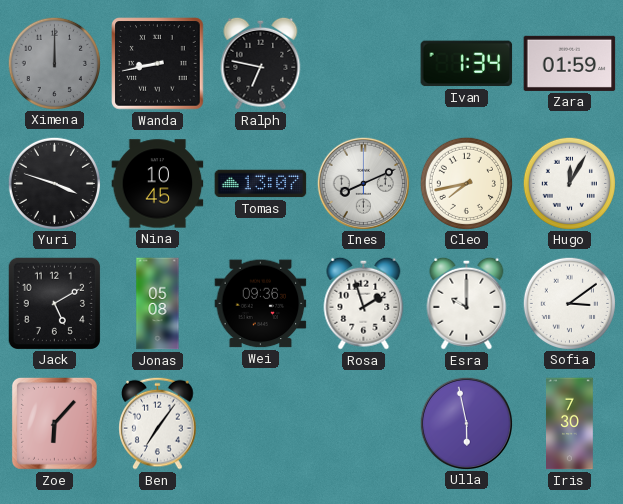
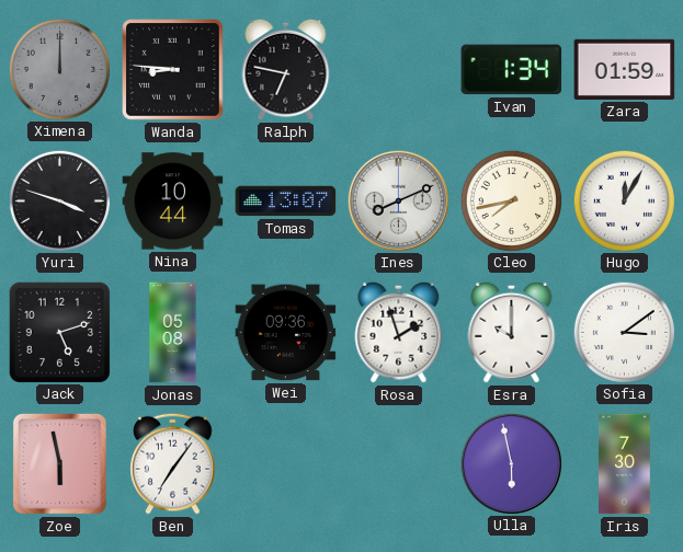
Wanda: 8:43 -> 8:46 (173, 70)
Nina: 10:45 -> 10:44 (173, 202)
Jack: 5:10 -> 5:12 (59, 332)
Zoe: 6:07 -> 5:58 (59, 463)
